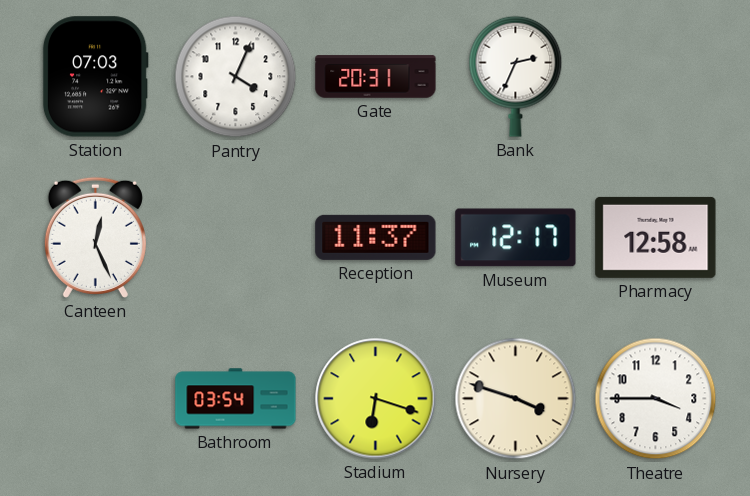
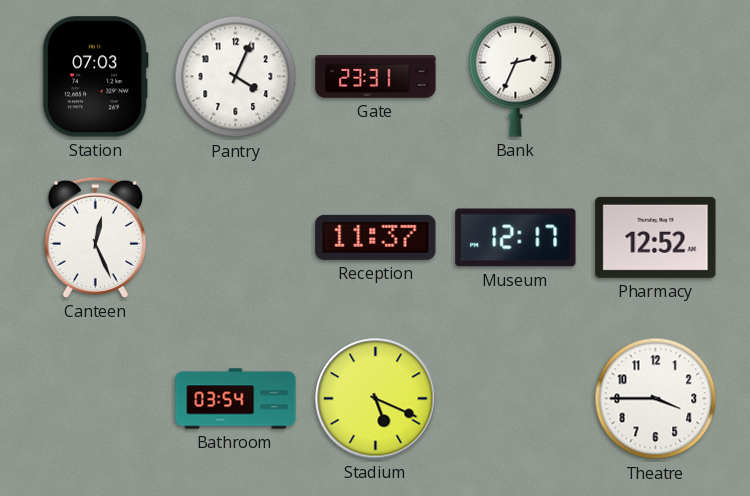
Gate: 20:31 -> 23:31 (376, 77)
Pharmacy: 12:58 -> 12:52 (656, 237)
Stadium: 6:18 -> 5:19 (376, 399)
Nursery: 3:48 -> none (516, 399)
